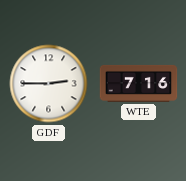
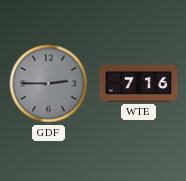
GDF dial: white -> grey (49, 84)
